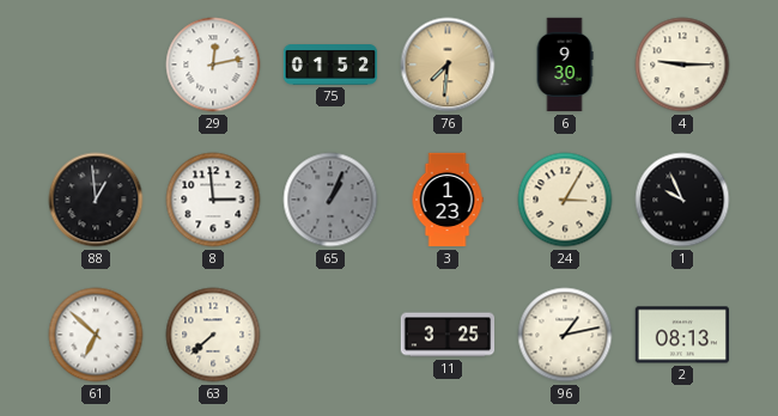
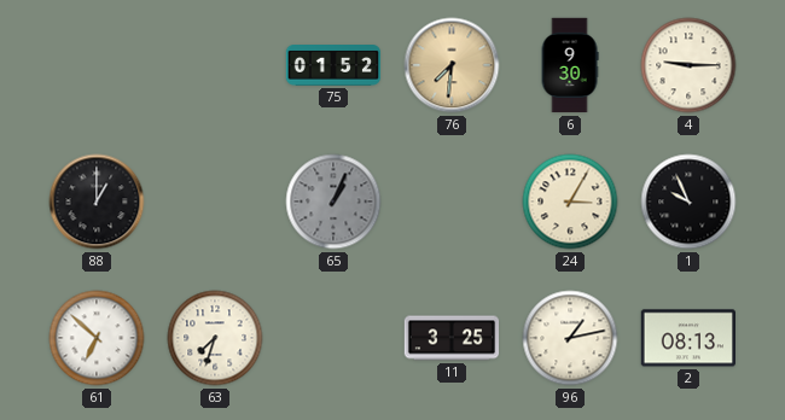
29: 12:13 -> none (213, 65)
88: 12:59 -> 1:00 (97, 202)
8: 2:59 -> none (213, 200)
3: 1:23 -> none (448, 200)
63: 7:38 -> 7:33 (215, 338)
